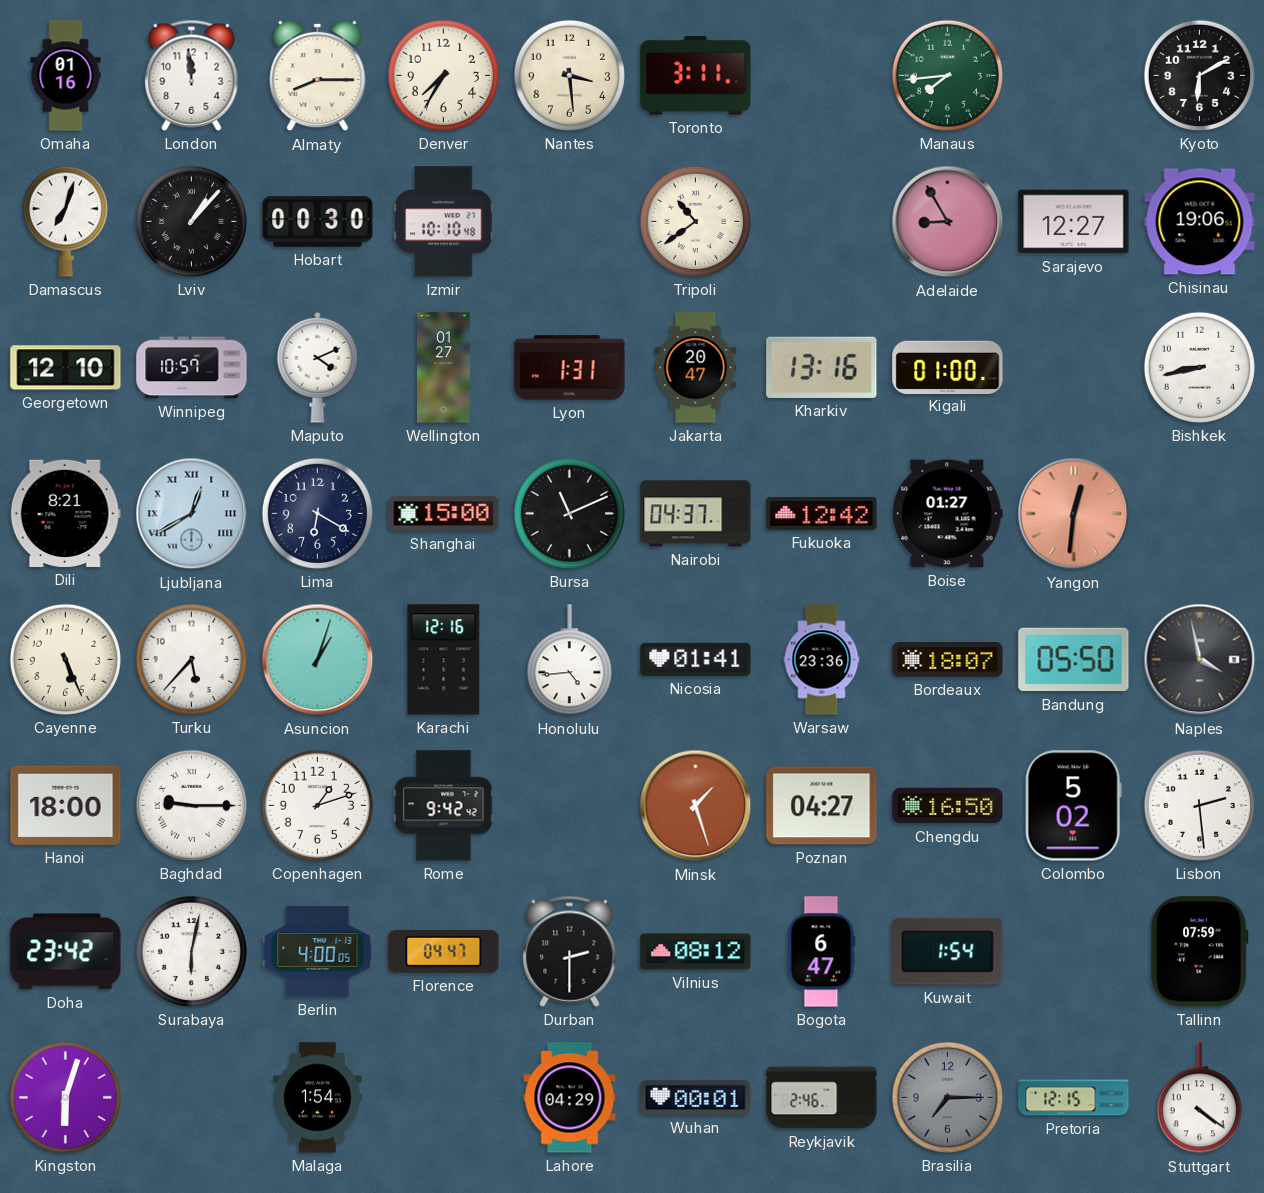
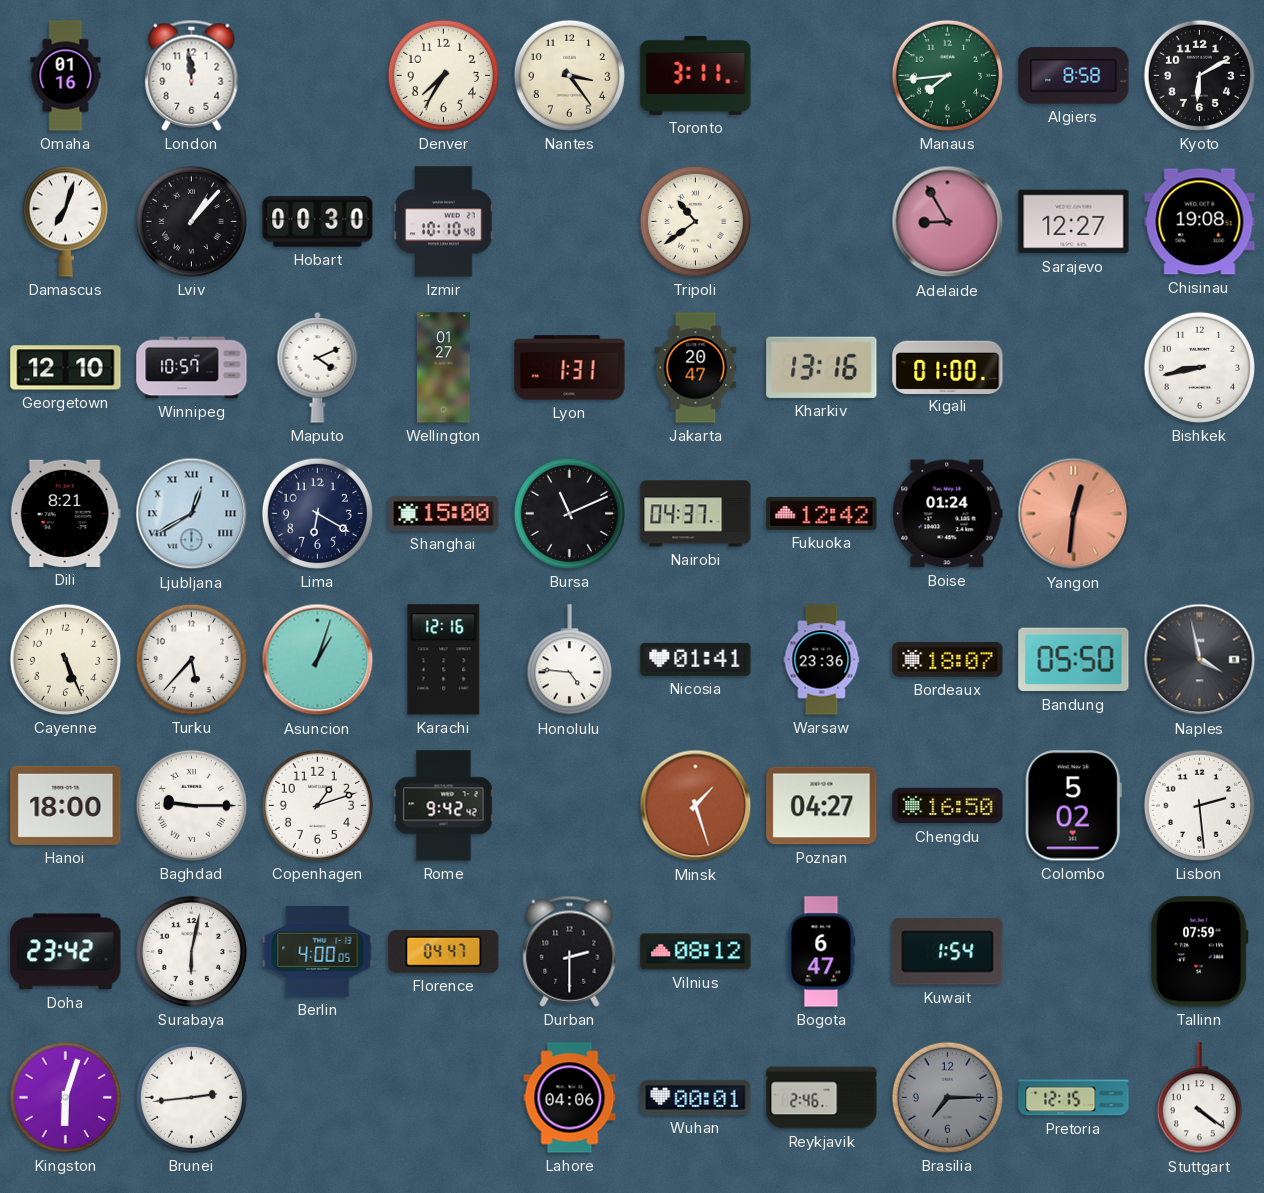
Almaty: 8:15 -> none (318, 76)
Nantes: 3:29 -> 3:24 (569, 75)
Algiers: none -> 8:58 (1074, 76)
Chisinau: 19:06 -> 19:08 (1200, 222)
Boise: 01:27 -> 01:24 (948, 514)
Honolulu: 4:44 -> 4:46 (569, 660)
Brunei: none -> 2:44 (191, 1097)
Malaga: 1:54 -> none (318, 1098)
Lahore: 04:29 -> 04:06 (570, 1098)
